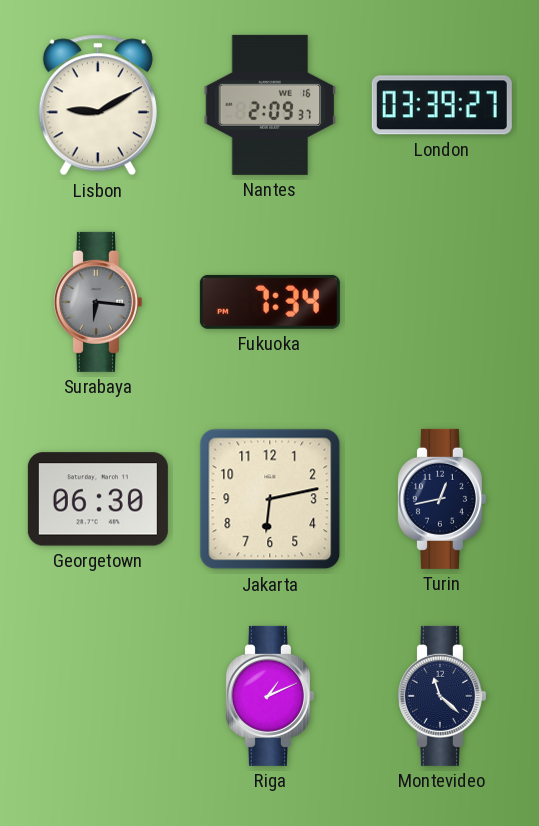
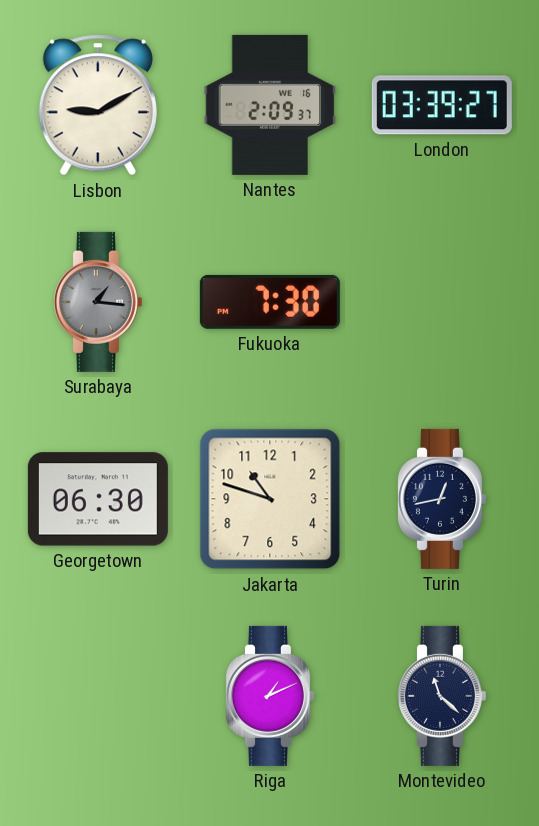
Surabaya: 6:16 -> 1:16 (97, 302)
Fukuoka: 7:34 -> 7:30 (270, 302)
Jakarta: 6:13 -> 10:48 (270, 499)
